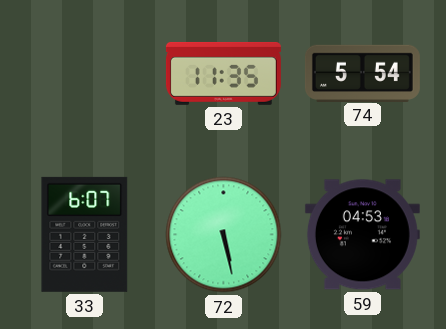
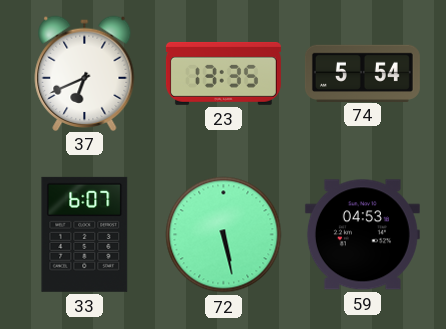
37: none -> 6:41 (85, 73)
23: 11:35 -> 13:35 (223, 73)
